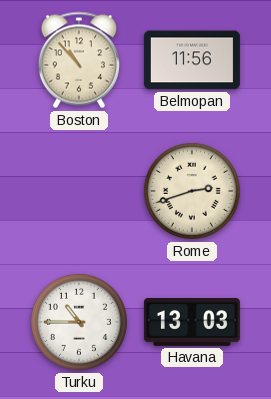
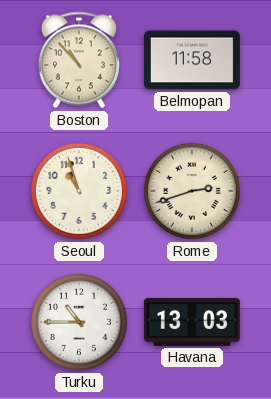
Belmopan: 11:56 -> 11:58 (192, 60)
Seoul: none -> 10:57 (79, 191)
